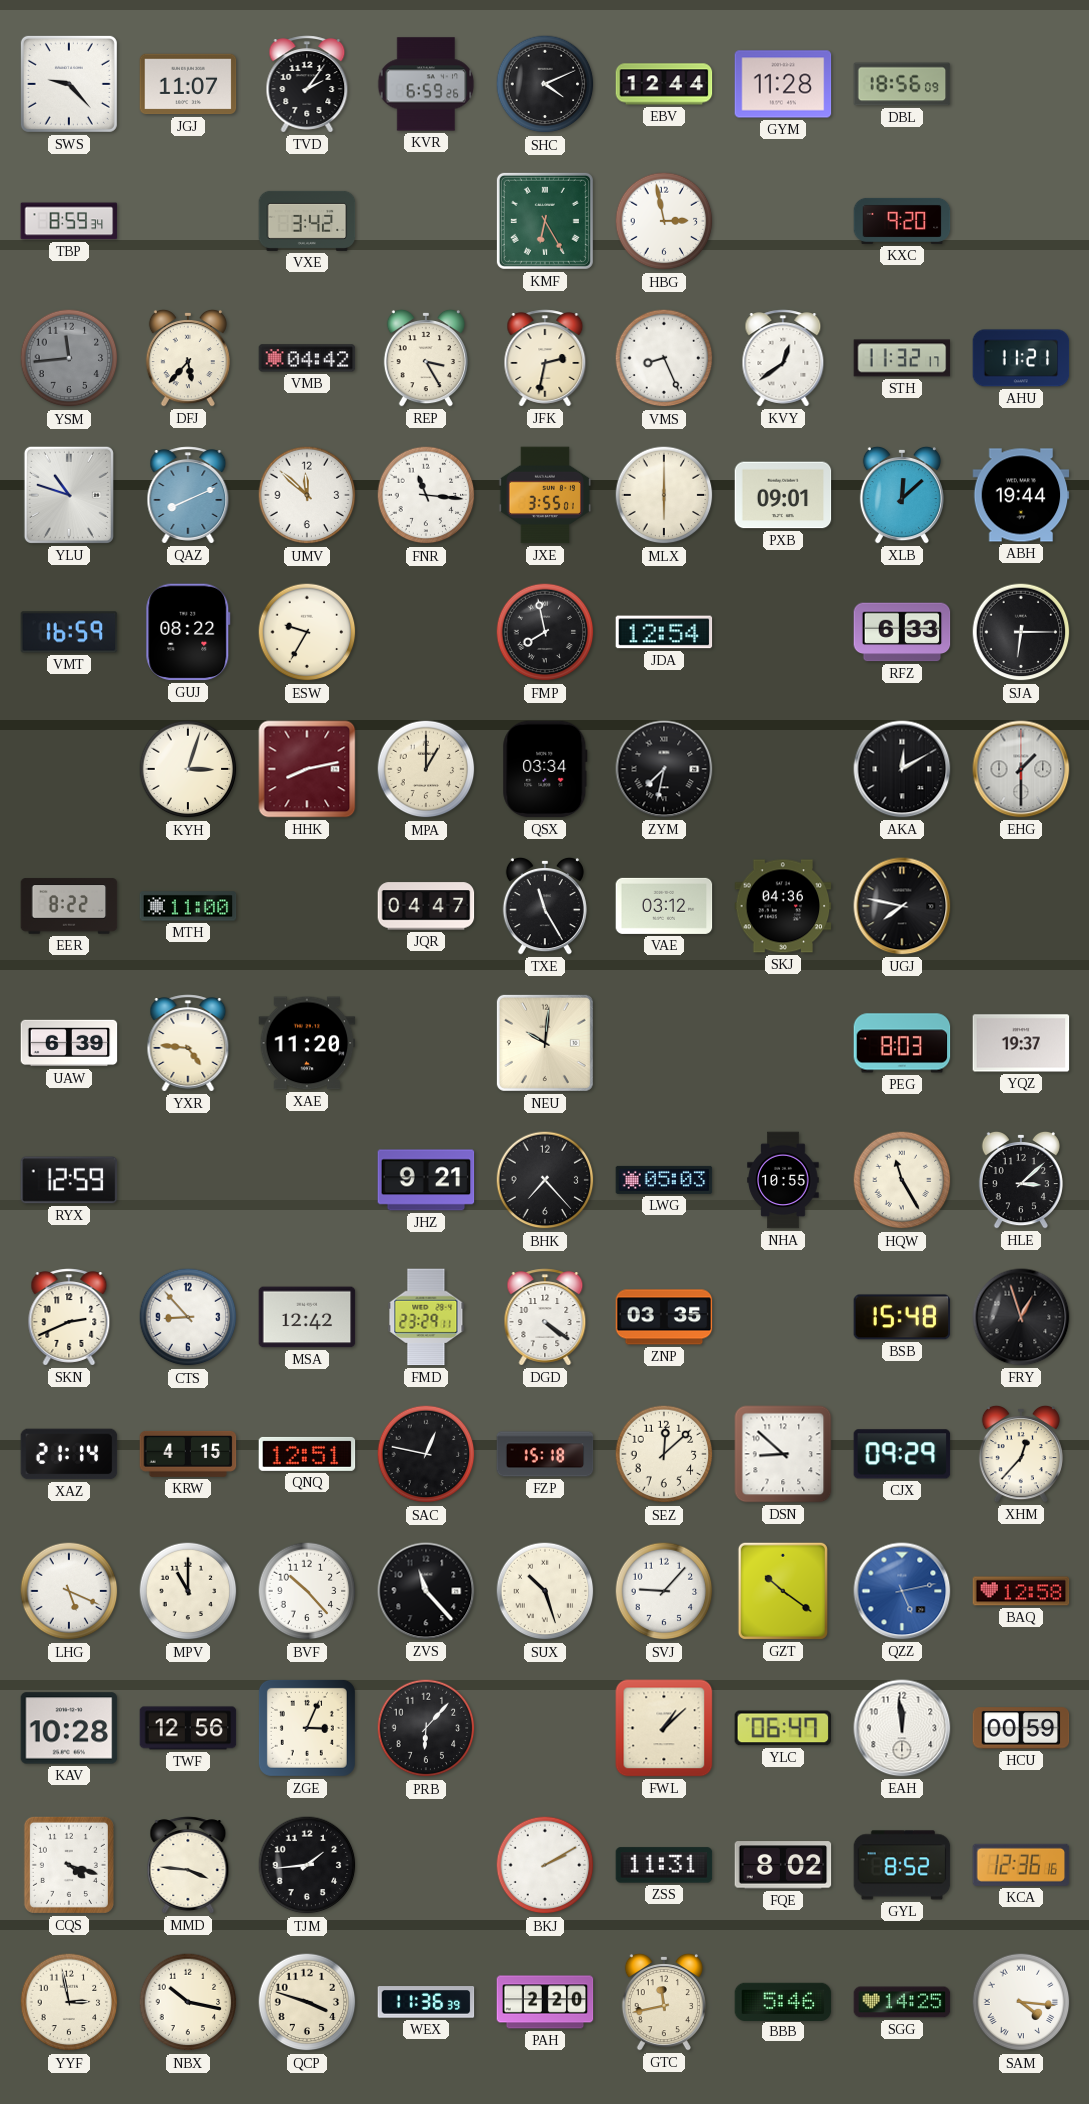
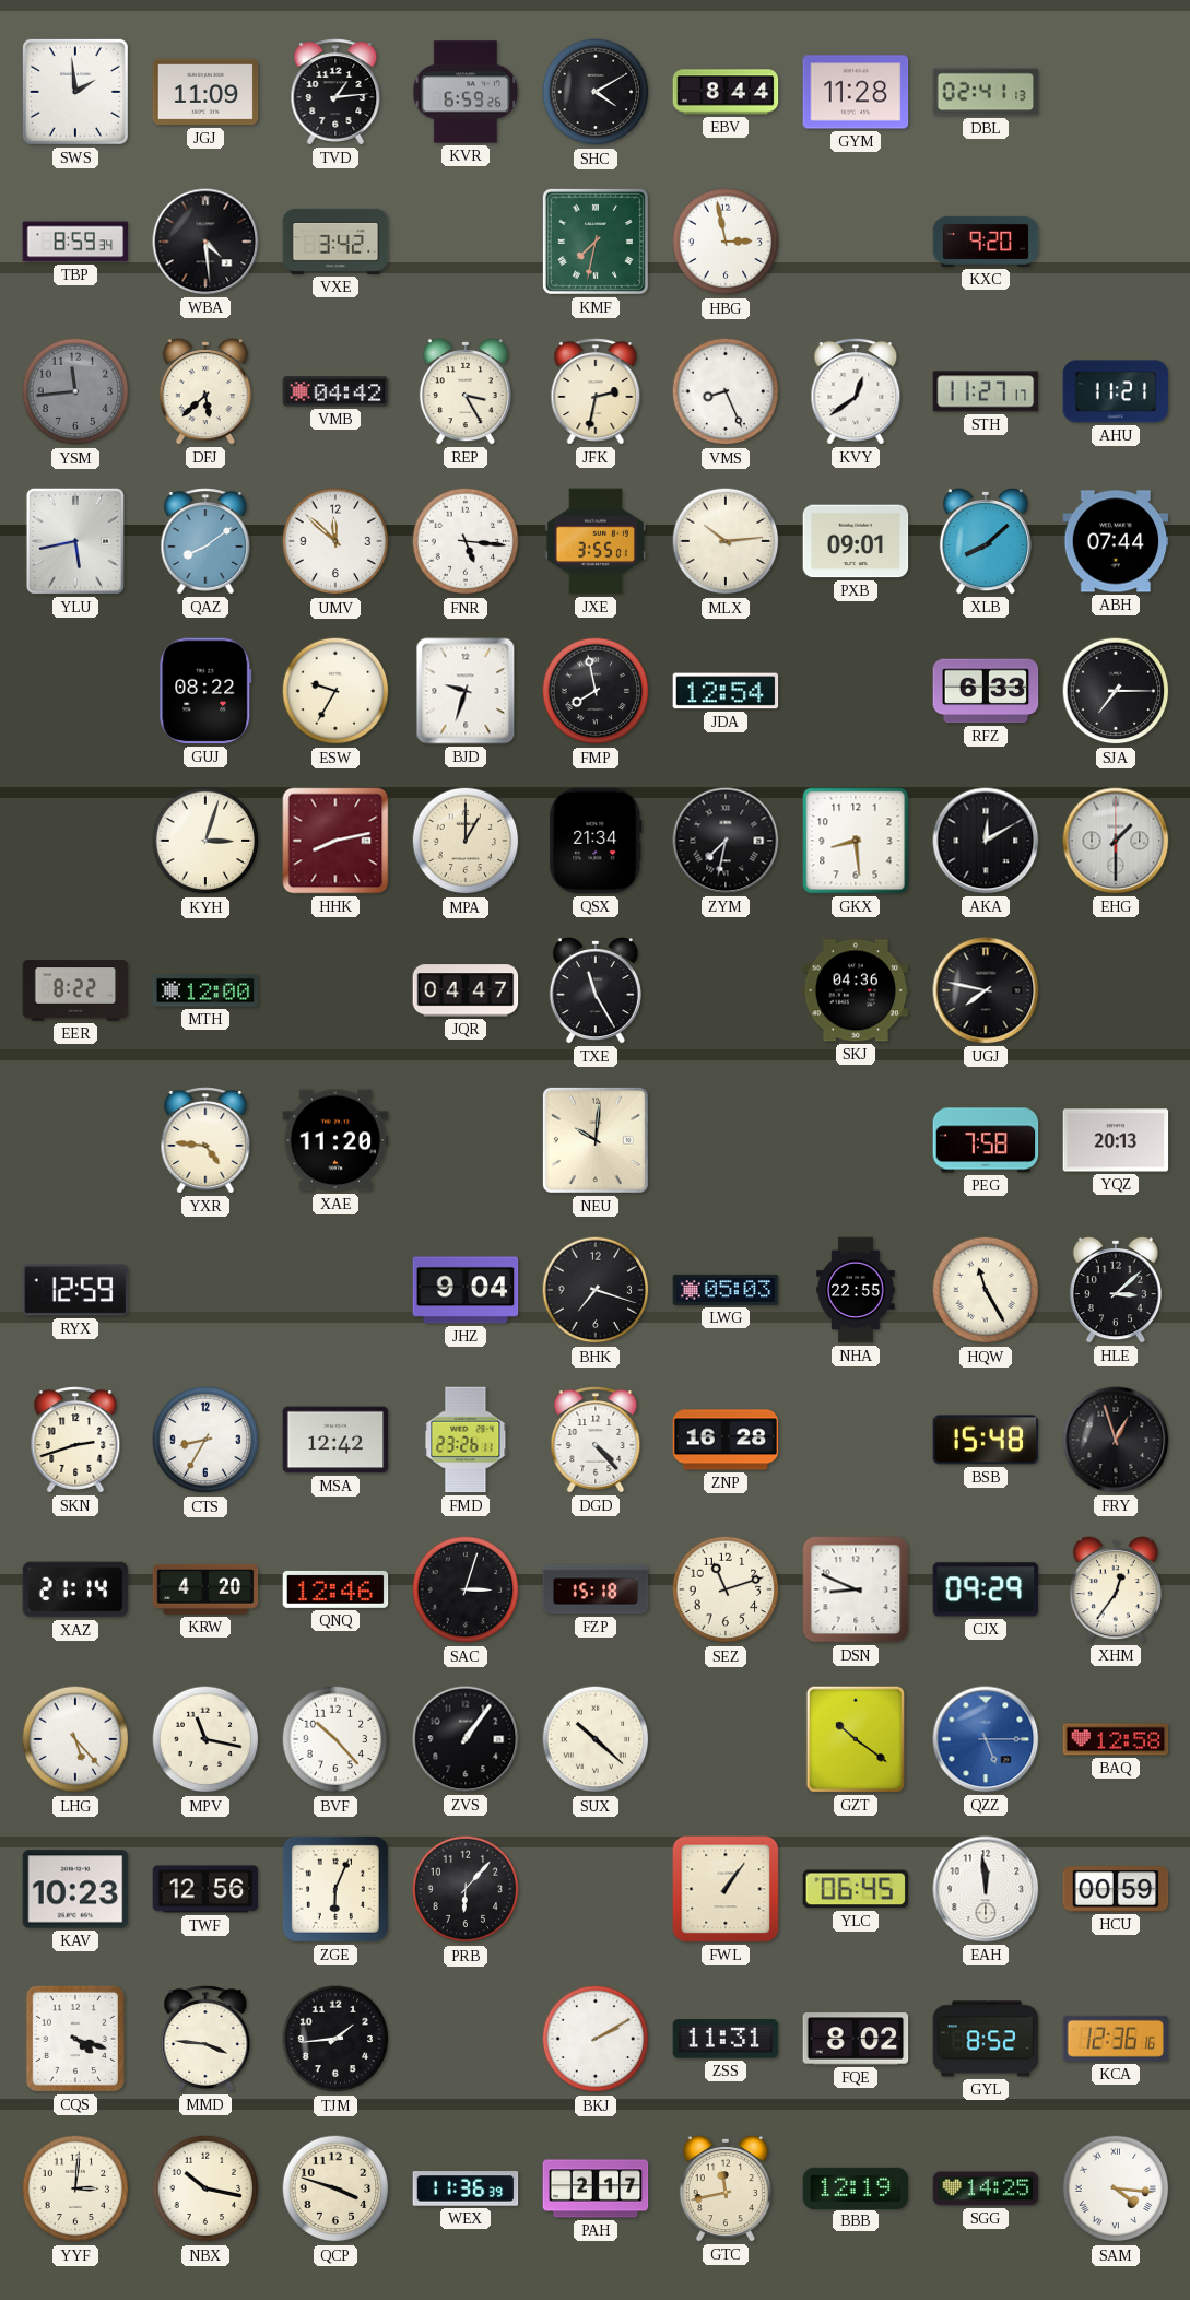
SWS: 9:23 -> 1:59 (75, 92)
JGJ: 11:07 -> 11:09 (205, 92)
TVD: 2:06 -> 1:14 (335, 92)
SHC: 4:11 -> 4:10 (596, 92)
EBV: 12:44 -> 8:44 (726, 92)
DBL: 18:56 -> 02:41 (986, 92)
WBA: none -> 4:29 (205, 242)
KMF: 6:25 -> 7:32 (596, 242)
DFJ: 5:37 -> 5:38 (205, 391)
STH: 11:32 -> 11:27 (986, 391)
YLU: 10:48 -> 5:43 (75, 541)
QAZ: 8:11 -> 8:09 (205, 541)
FNR: 11:16 -> 5:16 (466, 541)
MLX: 6:00 -> 10:14 (726, 541)
XLB: 12:08 -> 8:08 (986, 541)
ABH: 19:44 -> 07:44 (1116, 541)
VMT: 16:59 -> none (69, 632)
BJD: none -> 9:33 (466, 691)
SJA: 6:15 -> 7:15 (1116, 691)
QSX: 03:34 -> 21:34 (596, 841)
GKX: none -> 8:29 (856, 841)
MTH: 11:00 -> 12:00 (205, 990)
VAE: 03:12 -> none (664, 906)
UAW: 6:39 -> none (69, 1043)
PEG: 8:03 -> 7:58 (986, 1140)
YQZ: 19:37 -> 20:13 (1116, 1140)
JHZ: 9:21 -> 9:04 (466, 1290)
BHK: 7:23 -> 7:18 (596, 1290)
NHA: 10:55 -> 22:55 (856, 1290)
SKN: 2:41 -> 2:42 (75, 1440)
CTS: 8:53 -> 8:35 (205, 1440)
FMD: 23:29 -> 23:26 (466, 1440)
DGD: 4:21 -> 4:23 (596, 1440)
ZNP: 03:35 -> 16:28 (726, 1440)
KRW: 4:15 -> 4:20 (205, 1589)
QNQ: 12:51 -> 12:46 (335, 1589)
SAC: 12:47 -> 3:03 (466, 1589)
SEZ: 12:08 -> 11:12 (726, 1589)
DSN: 8:52 -> 8:49 (856, 1589)
XHM: 12:37 -> 12:36 (1116, 1589)
LHG: 5:19 -> 5:23 (75, 1739)
MPV: 11:00 -> 11:17 (205, 1739)
ZVS: 11:23 -> 1:06 (466, 1739)
SUX: 10:27 -> 10:22 (596, 1739)
SVJ: 9:07 -> none (664, 1591)
QZZ: 5:13 -> 5:15 (986, 1739)
KAV: 10:28 -> 10:23 (75, 1889)
ZGE: 3:04 -> 6:04 (335, 1889)
FWL: 1:08 -> 1:06 (726, 1889)
YLC: 06:47 -> 06:45 (856, 1889)
YYF: 2:58 -> 3:01 (75, 2188)
PAH: 2:20 -> 2:17 (596, 2188)
BBB: 5:46 -> 12:19 (856, 2187)
